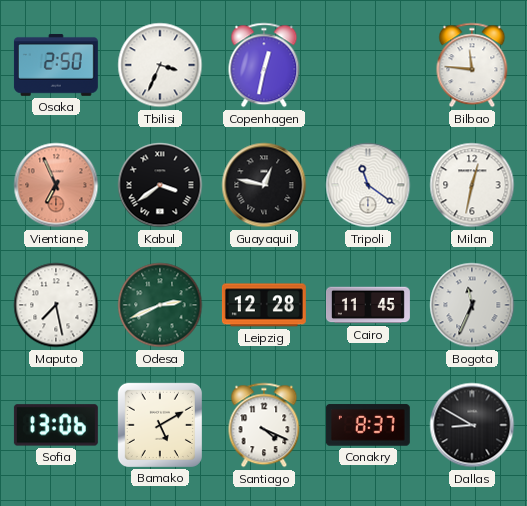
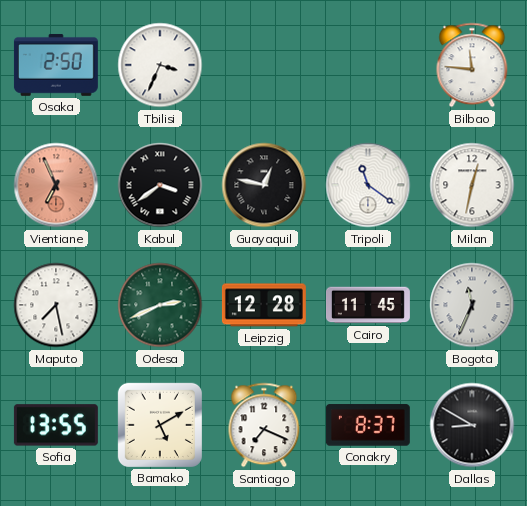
Copenhagen: 12:32 -> none (264, 65)
Sofia: 13:06 -> 13:55 (56, 425)
Santiago: 4:19 -> 7:19 (264, 425)
